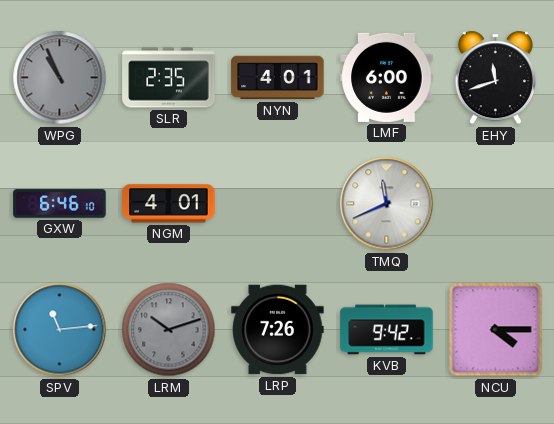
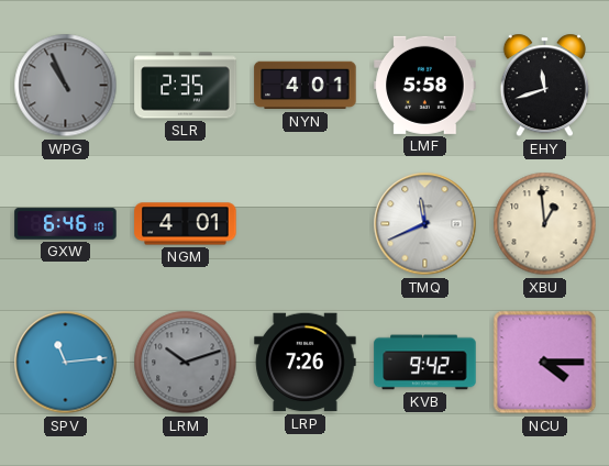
LMF: 6:00 -> 5:58 (425, 85)
XBU: none -> 12:59 (545, 224)
